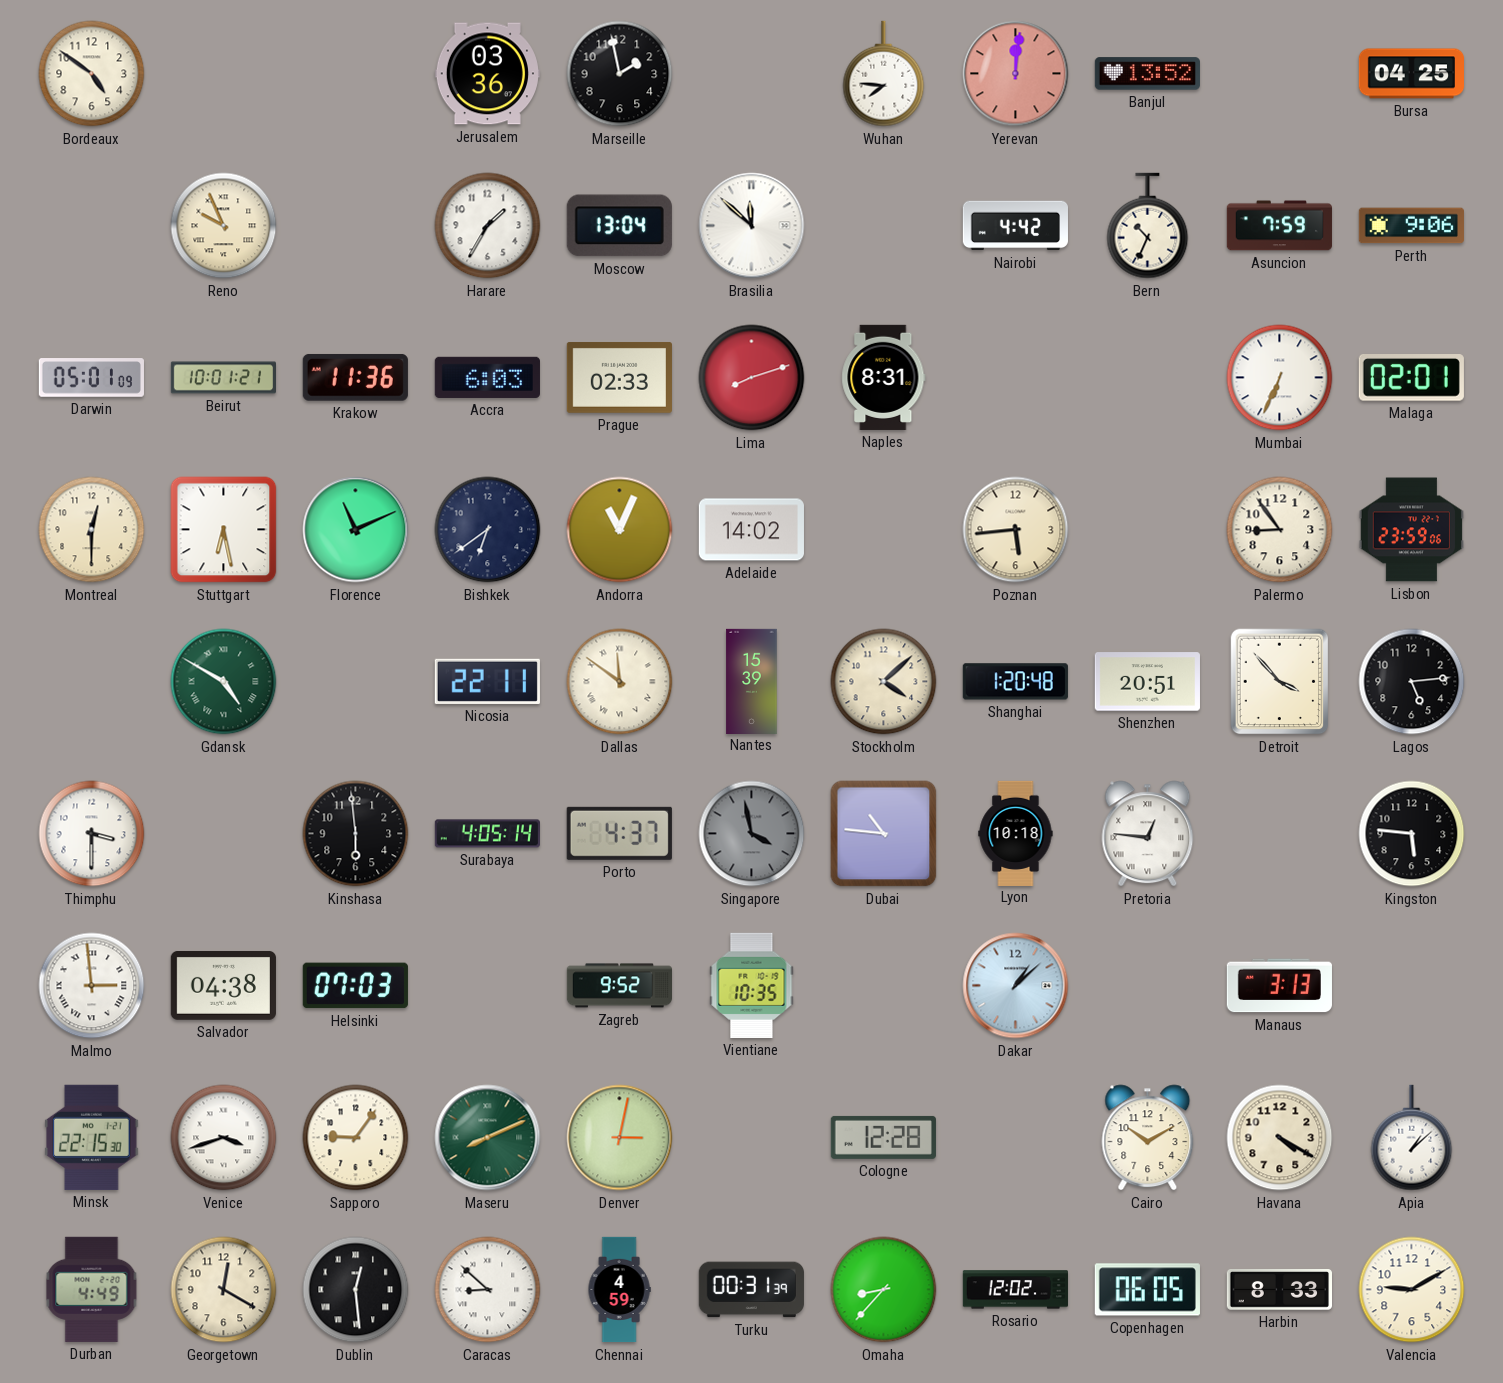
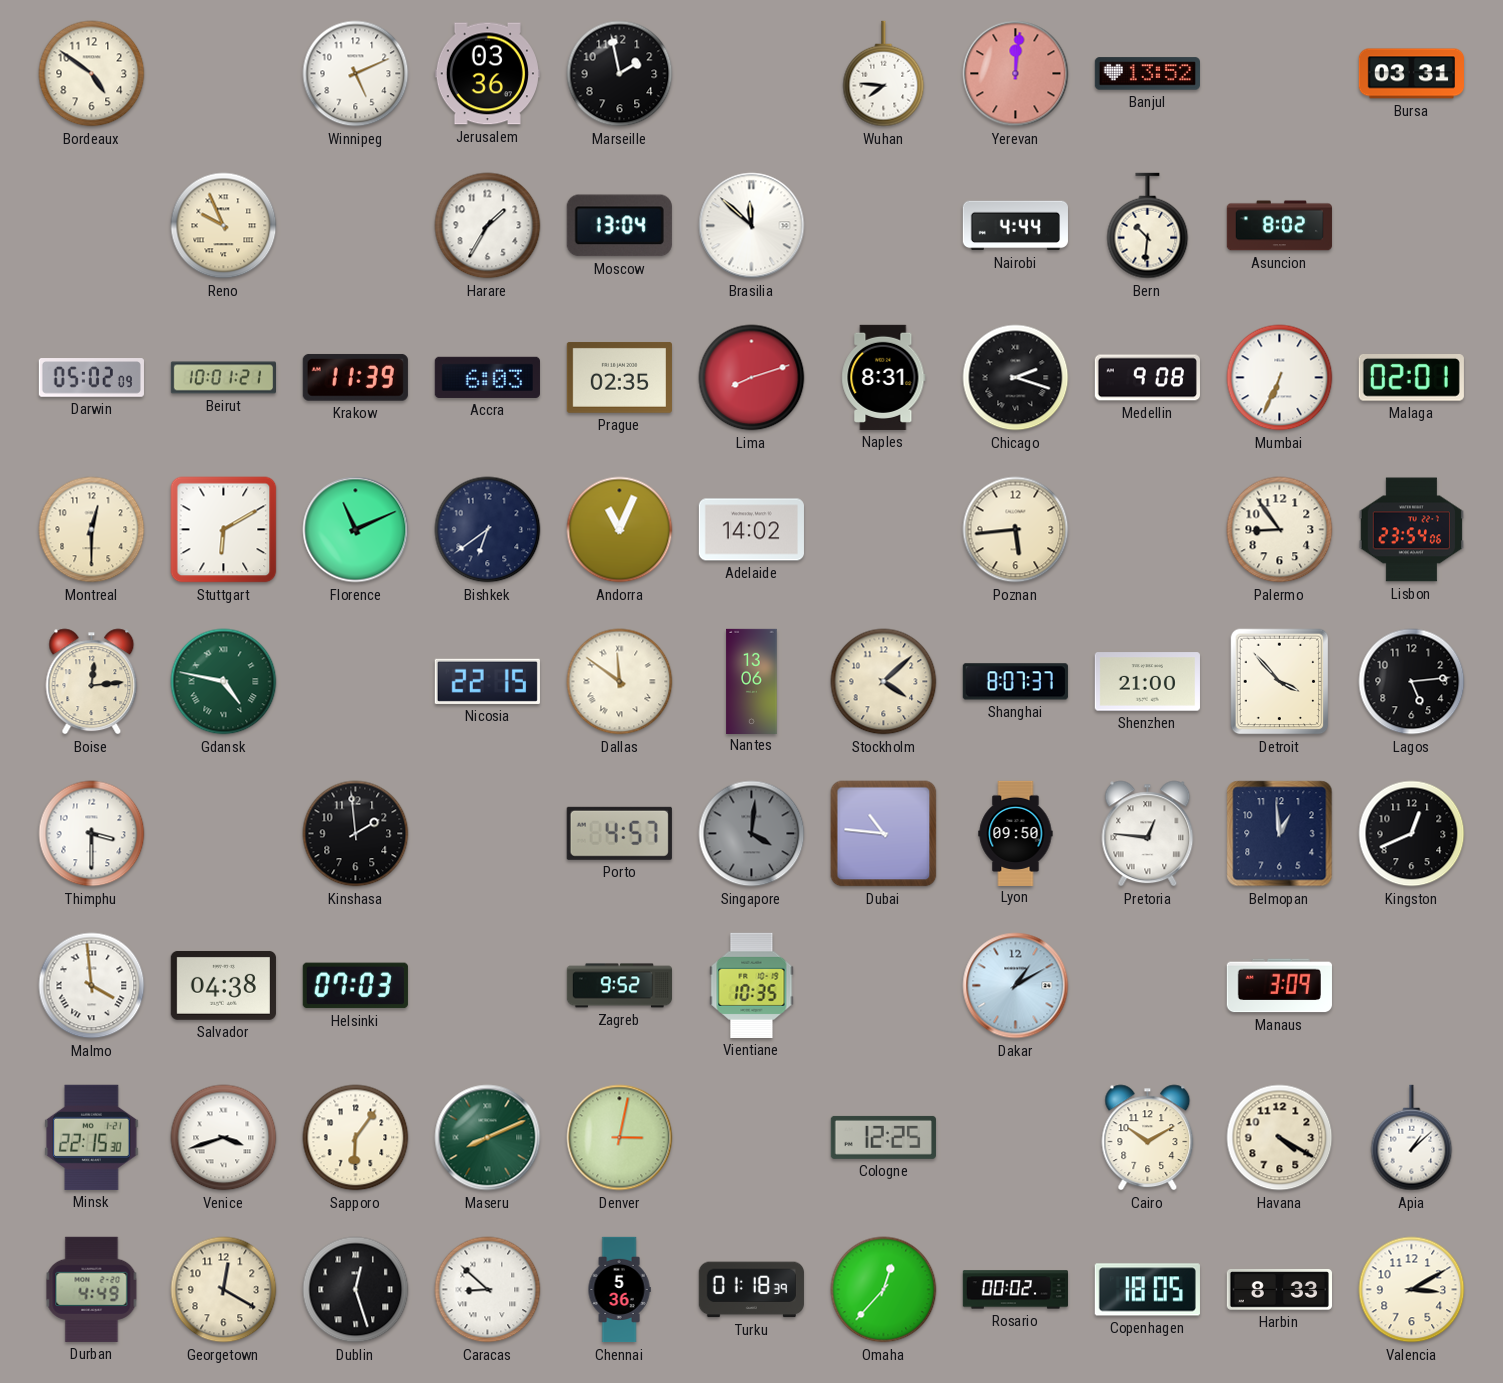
Winnipeg: none -> 5:11 (356, 74)
Bursa: 04:25 -> 03:31 (1411, 74)
Nairobi: 4:42 -> 4:44 (1015, 226)
Bern: 10:34 -> 10:31 (1148, 226)
Asuncion: 7:59 -> 8:02 (1279, 226)
Perth: 9:06 -> none (1411, 226)
Darwin: 05:01 -> 05:02 (91, 378)
Krakow: 11:36 -> 11:39 (355, 377)
Prague: 02:33 -> 02:35 (619, 378)
Chicago: none -> 2:18 (1016, 378)
Medellin: none -> 9:08 (1147, 378)
Stuttgart: 6:28 -> 6:10 (224, 530)
Lisbon: 23:59 -> 23:54 (1411, 530)
Boise: none -> 12:14 (92, 682)
Gdansk: 4:50 -> 4:47 (224, 682)
Nicosia: 22:11 -> 22:15 (487, 681)
Nantes: 15:39 -> 13:06 (752, 681)
Shanghai: 1:20 -> 8:07 (1015, 682)
Shenzhen: 20:51 -> 21:00 (1147, 682)
Kinshasa: 5:59 -> 1:59 (356, 834)
Surabaya: 4:05 -> none (487, 834)
Porto: 4:37 -> 4:57 (619, 833)
Singapore: 3:58 -> 4:01 (752, 834)
Lyon: 10:18 -> 09:50 (1016, 833)
Belmopan: none -> 12:59 (1280, 834)
Kingston: 5:46 -> 12:41 (1412, 834)
Malmo: 2:59 -> 3:59 (92, 986)
Dakar: 1:08 -> 1:10 (1016, 986)
Manaus: 3:13 -> 3:09 (1279, 986)
Sapporo: 9:06 -> 6:06 (356, 1138)
Cologne: 12:28 -> 12:25 (883, 1137)
Dublin: 12:29 -> 12:27 (356, 1290)
Chennai: 4:59 -> 5:36 (619, 1290)
Turku: 00:31 -> 01:18 (751, 1290)
Omaha: 8:37 -> 12:37 (884, 1290)
Rosario: 12:02 -> 00:02 (1015, 1290)
Copenhagen: 06:05 -> 18:05 (1147, 1290)
Valencia: 9:10 -> 3:10 (1412, 1290)
